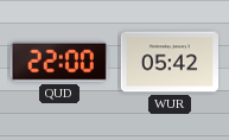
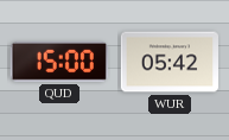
QUD: 22:00 -> 15:00 (59, 62)
